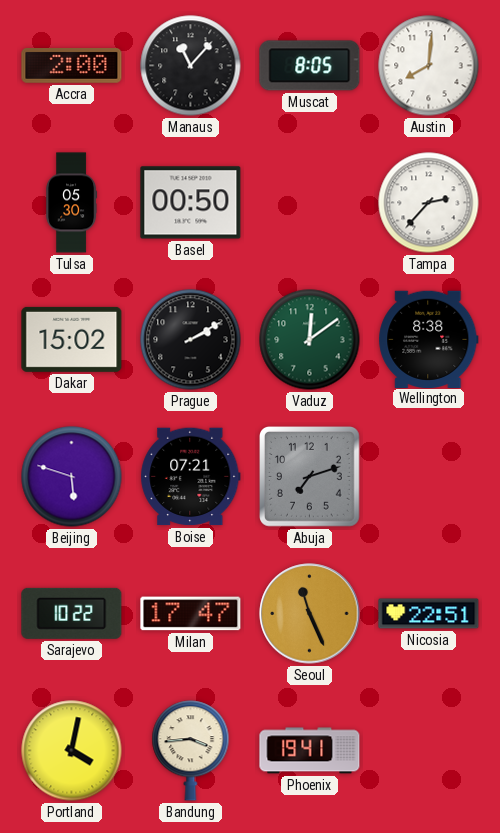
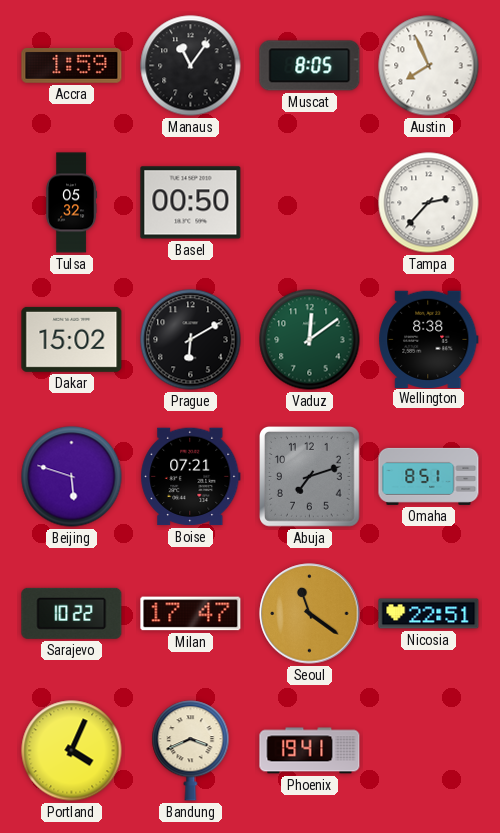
Accra: 2:00 -> 1:59 (72, 66)
Manaus: 11:07 -> 11:06 (191, 66)
Austin: 8:01 -> 7:56 (429, 66)
Tulsa: 05:30 -> 05:32 (72, 203)
Prague: 2:10 -> 6:10 (191, 340)
Omaha: none -> 8:51 (429, 476)
Seoul: 11:26 -> 11:21 (310, 614)
Portland: 4:02 -> 4:04 (72, 751)
Bandung: 3:44 -> 3:41 (191, 751)
